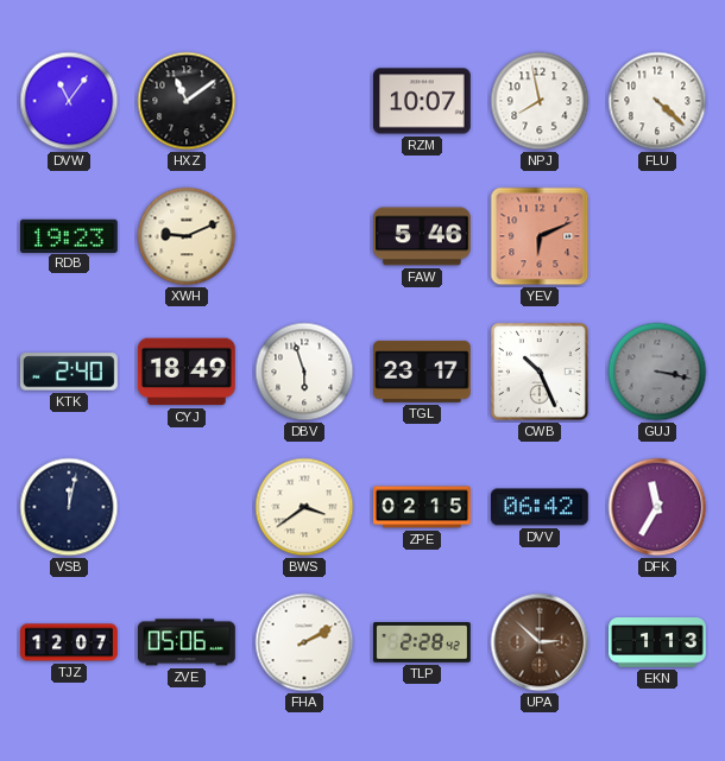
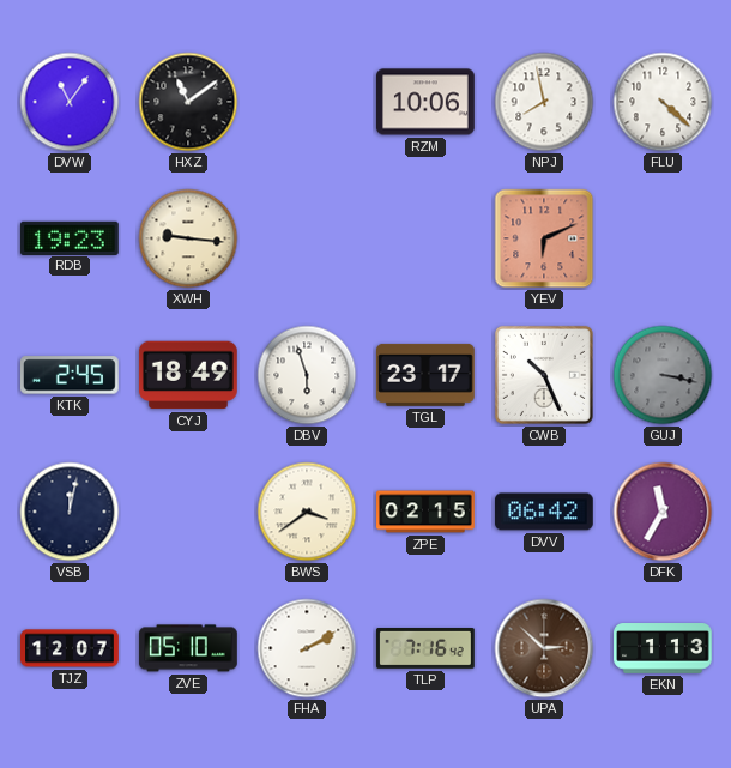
RZM: 10:07 -> 10:06 (427, 102)
XWH: 9:11 -> 9:16 (188, 238)
FAW: 5:46 -> none (423, 236)
KTK: 2:40 -> 2:45 (71, 375)
ZVE: 05:06 -> 05:10 (189, 648)
TLP: 2:28 -> 7:16 (425, 649)
